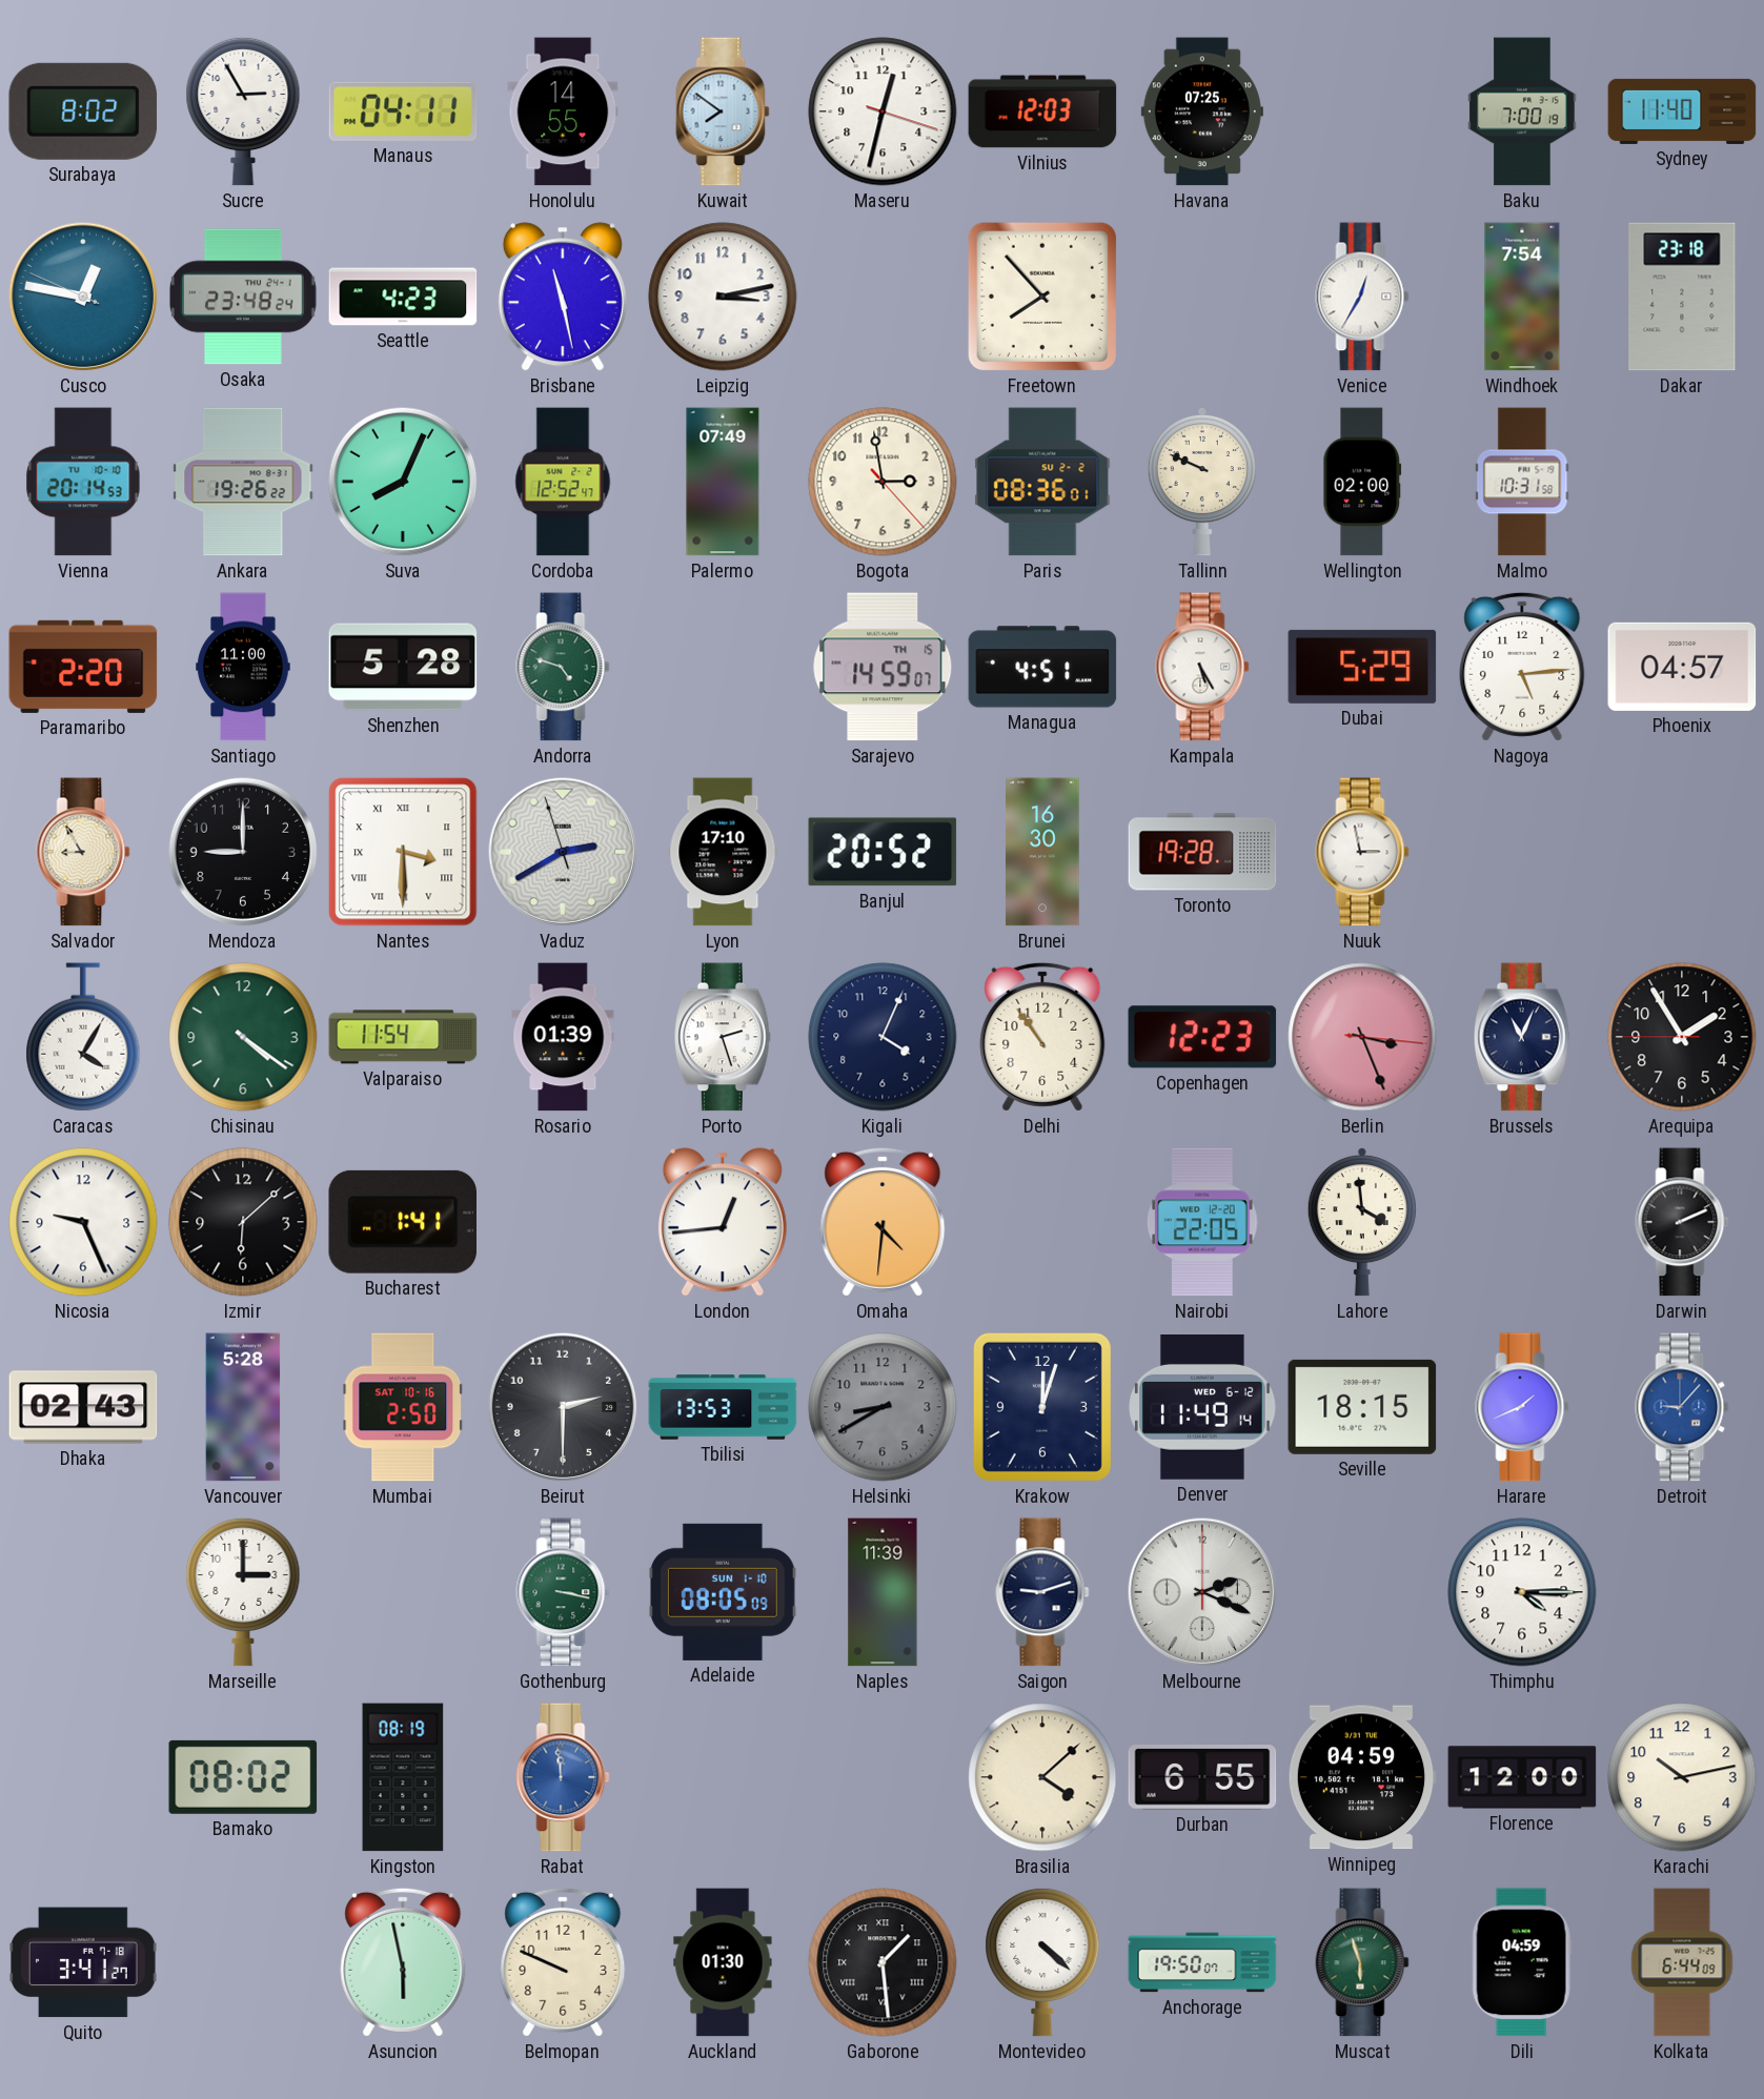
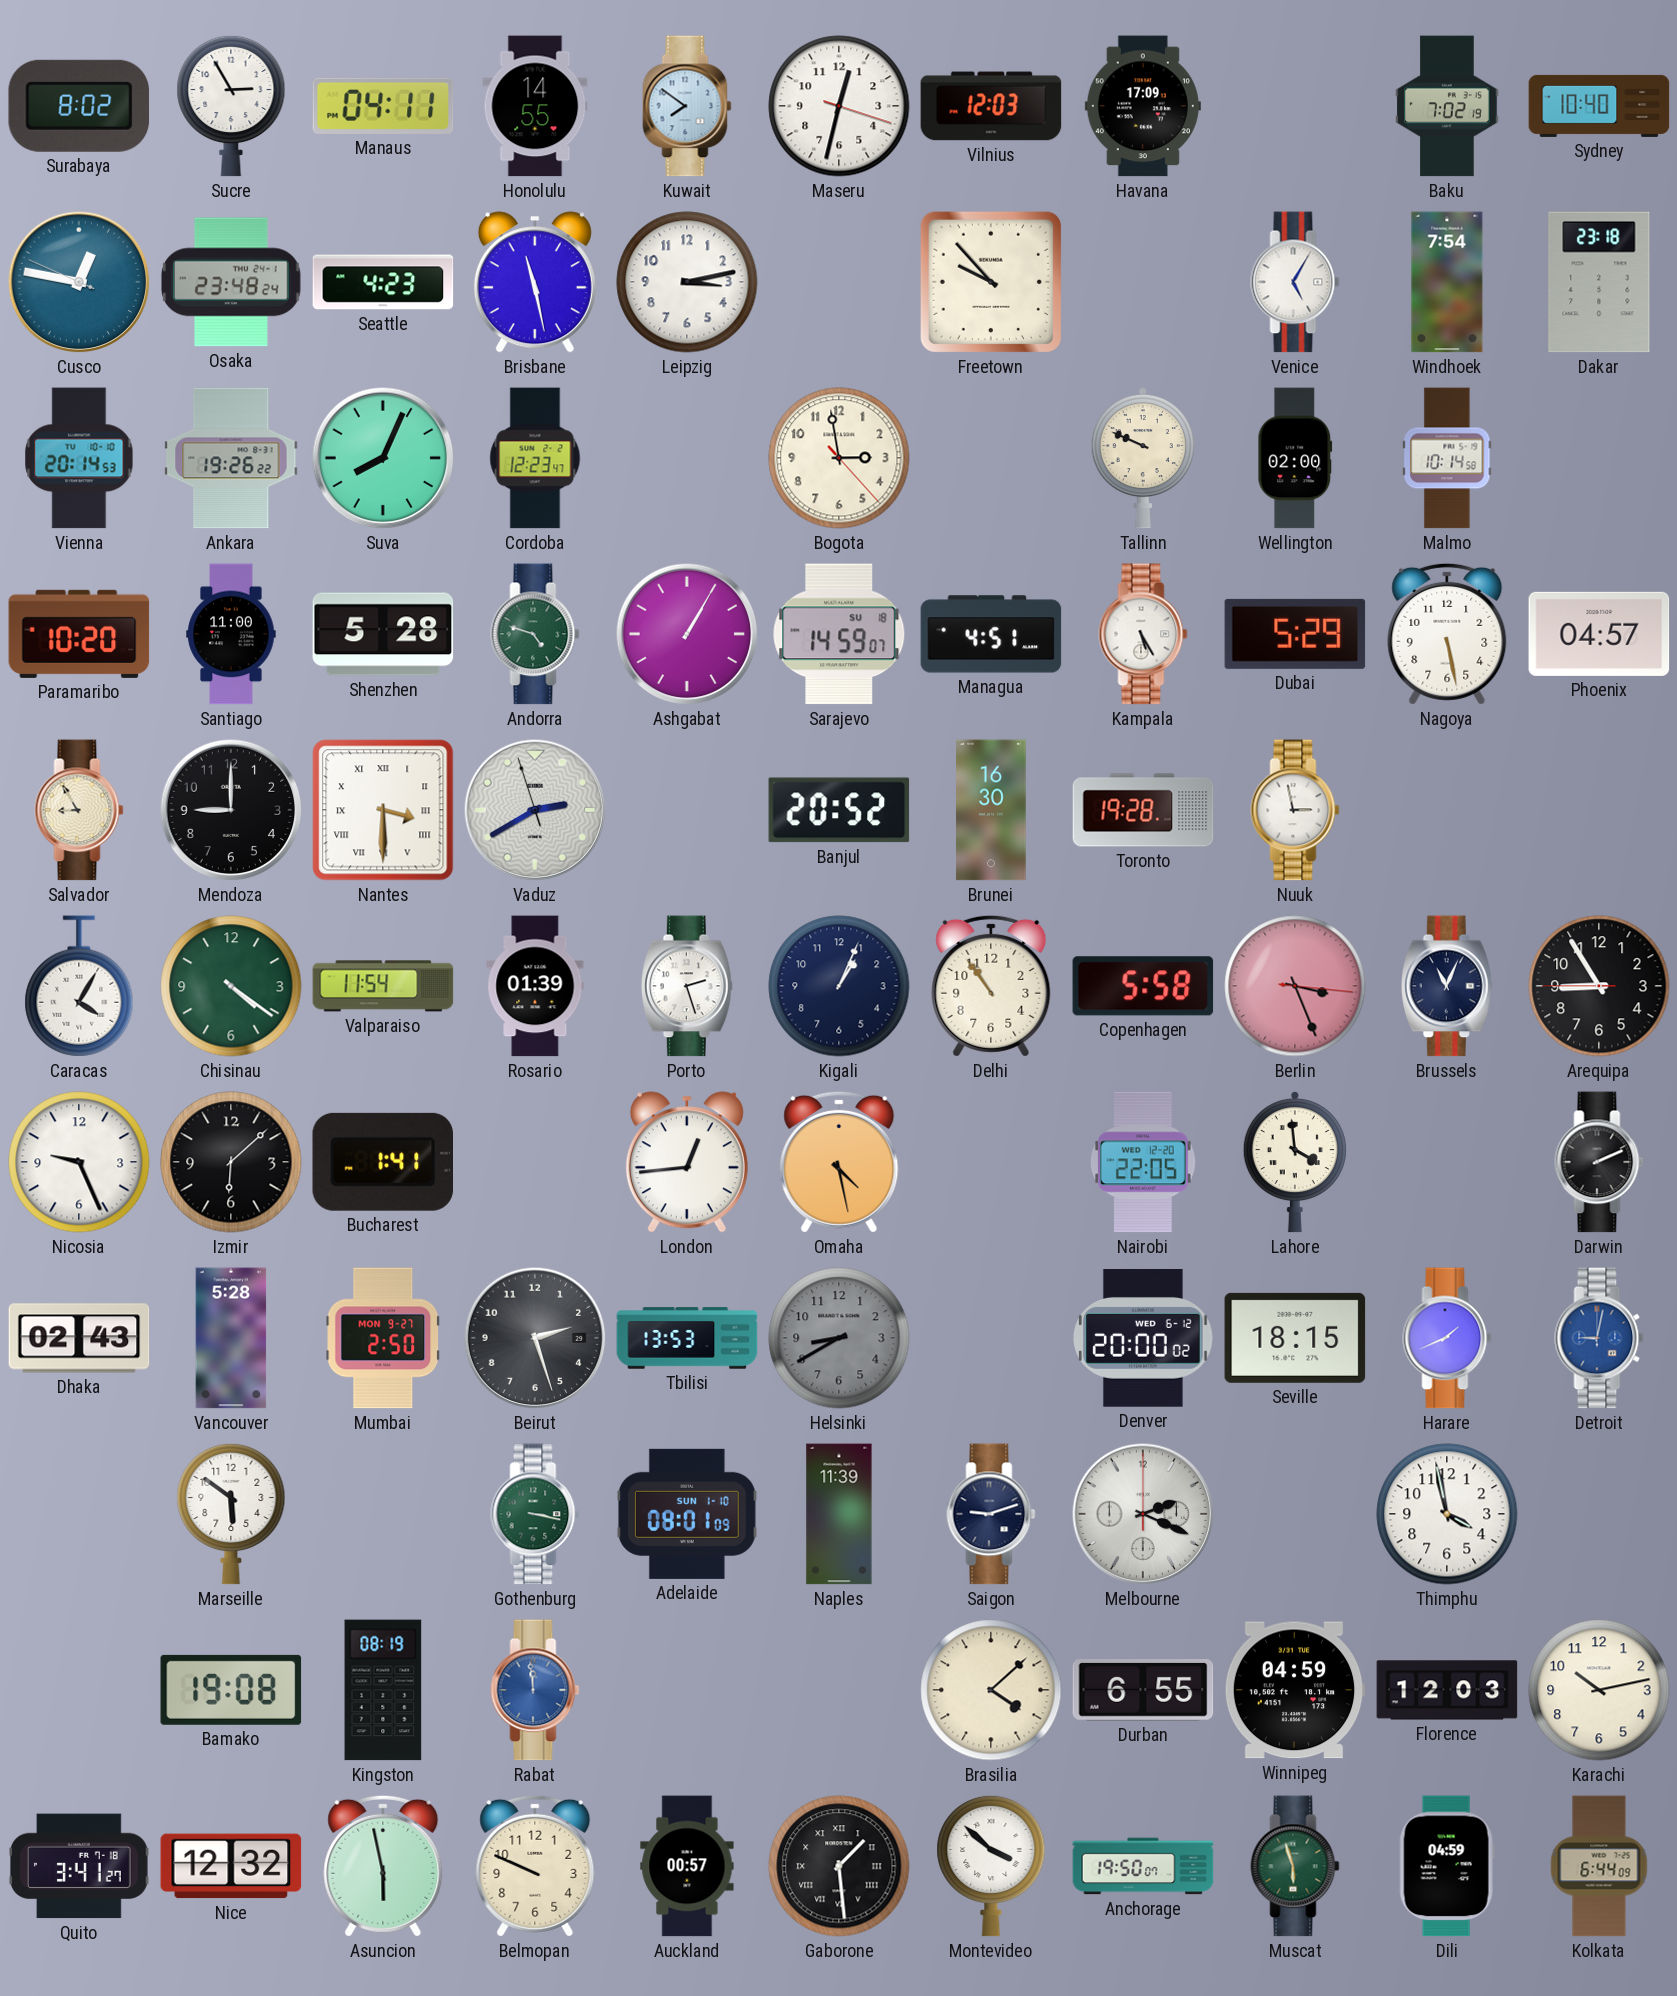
Havana: 07:25 -> 17:09 (1143, 106)
Baku: 7:00 -> 7:02 (1447, 106)
Sydney: 11:40 -> 10:40 (1599, 106)
Freetown: 7:53 -> 9:53 (991, 282)
Venice: 12:35 -> 5:05 (1295, 282)
Cordoba: 12:52 -> 12:23 (535, 458)
Palermo: 07:49 -> none (723, 482)
Paris: 08:36 -> none (1042, 482)
Malmo: 10:31 -> 10:14 (1447, 458)
Paramaribo: 2:20 -> 10:20 (79, 634)
Ashgabat: none -> 1:05 (687, 634)
Sarajevo date: TH 15 -> SU 18 (839, 634)
Nagoya: 5:14 -> 5:28 (1447, 634)
Lyon: 17:10 -> none (723, 852)
Kigali: 4:04 -> 1:04 (839, 986)
Copenhagen: 12:23 -> 5:58 (1143, 986)
Arequipa: 1:54 -> 8:54 (1599, 986)
Omaha: 4:31 -> 4:28 (839, 1162)
Mumbai date: SAT 10-16 -> MON 9-27 (383, 1338)
Beirut: 2:30 -> 2:27 (535, 1338)
Krakow: 12:03 -> none (1042, 1407)
Denver: 11:49 -> 20:00 (1144, 1339)
Detroit: 9:07 -> 9:02 (1599, 1338)
Marseille: 3:00 -> 5:51 (231, 1514)
Adelaide: 08:05 -> 08:01 (687, 1514)
Thimphu: 4:15 -> 3:58 (1447, 1514)
Bamako: 08:02 -> 19:08 (231, 1690)
Florence: 12:00 -> 12:03 (1447, 1690)
Nice: none -> 12:32 (231, 1866)
Auckland: 01:30 -> 00:57 (687, 1866)
Montevideo: 4:22 -> 3:52 (991, 1866)
